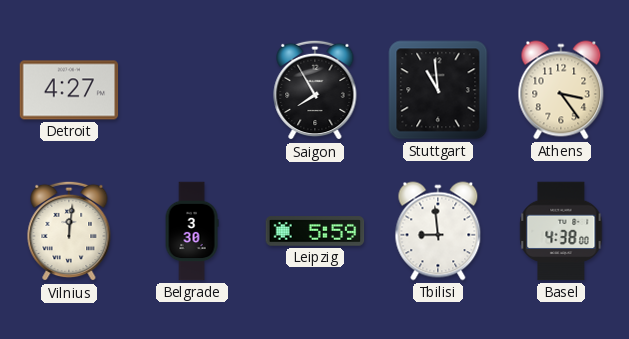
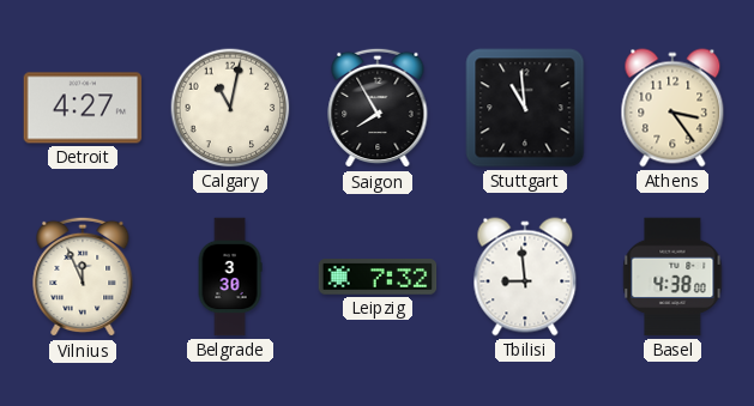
Calgary: none -> 11:02 (230, 108)
Vilnius: 12:01 -> 11:56 (83, 277)
Leipzig: 5:59 -> 7:32 (378, 277)
